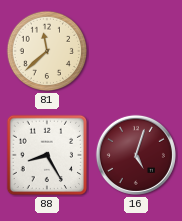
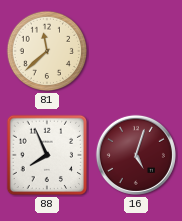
88: 8:25 -> 7:56 (47, 155)
